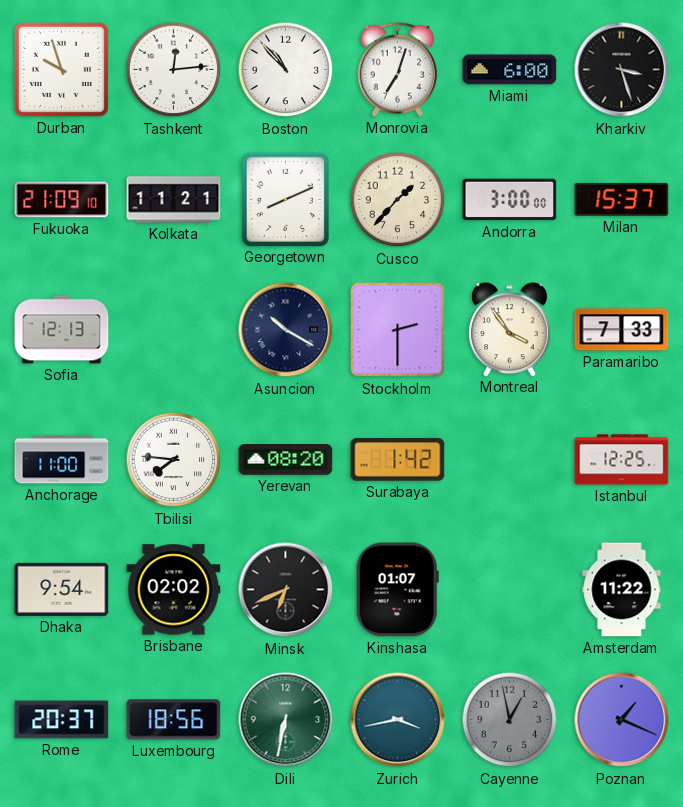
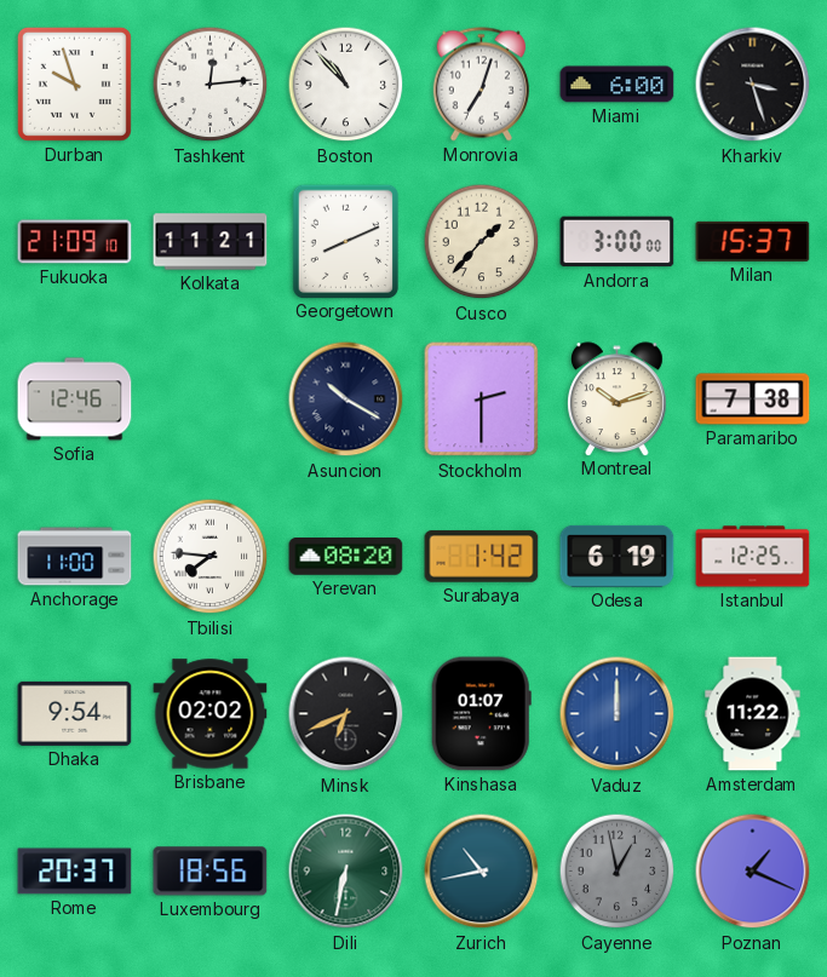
Sofia: 12:13 -> 12:46 (75, 400)
Montreal: 3:54 -> 10:12 (618, 398)
Paramaribo: 7:33 -> 7:38 (753, 400)
Odesa: none -> 6:19 (618, 556)
Vaduz: none -> 12:00 (618, 714)
Zurich: 3:43 -> 10:43 (482, 872)
